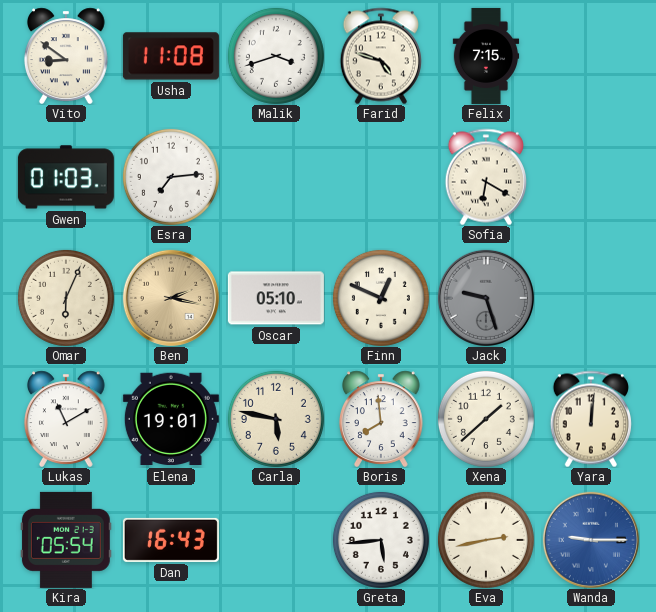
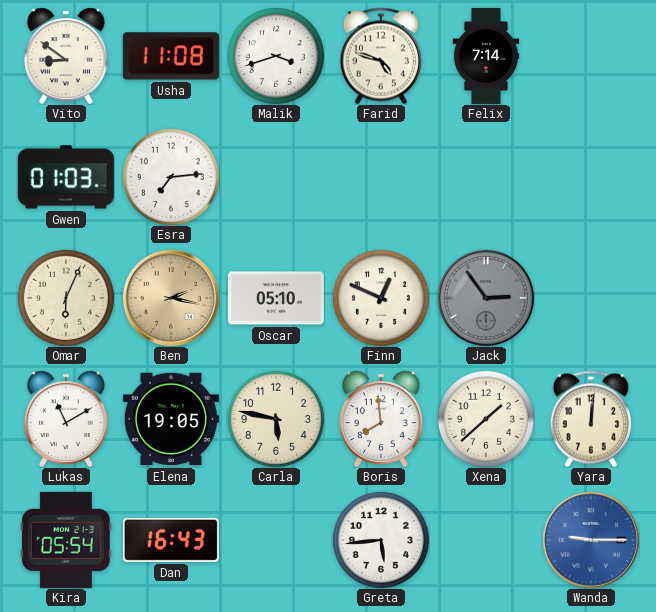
Felix: 7:15 -> 7:14 (486, 56)
Sofia: 6:20 -> none (486, 177)
Jack: 9:27 -> 2:54 (486, 298)
Elena: 19:01 -> 19:05 (171, 419)
Eva: 2:43 -> none (486, 540)
